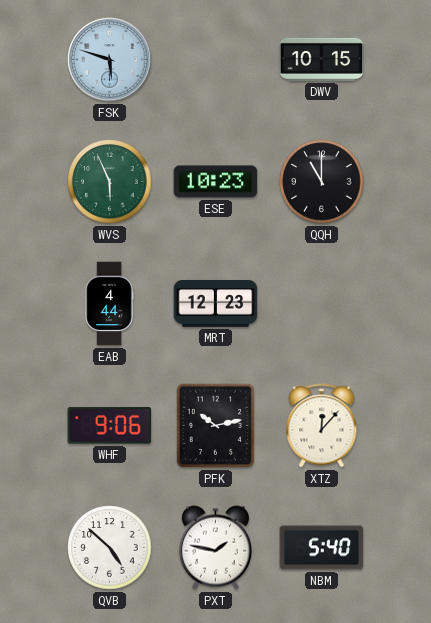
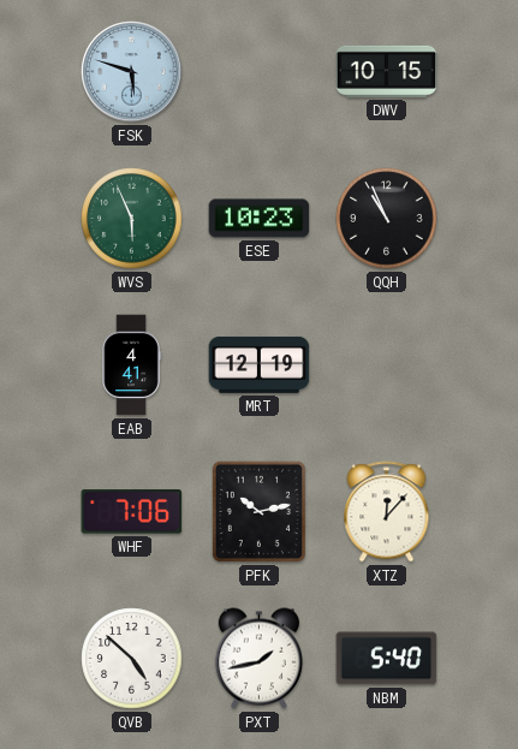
QQH: 11:00 -> 10:56 (387, 219)
EAB: 4:44 -> 4:41 (131, 365)
MRT: 12:23 -> 12:19 (260, 365)
WHF: 9:06 -> 7:06 (132, 512)
PXT: 1:47 -> 1:43 (258, 659)
